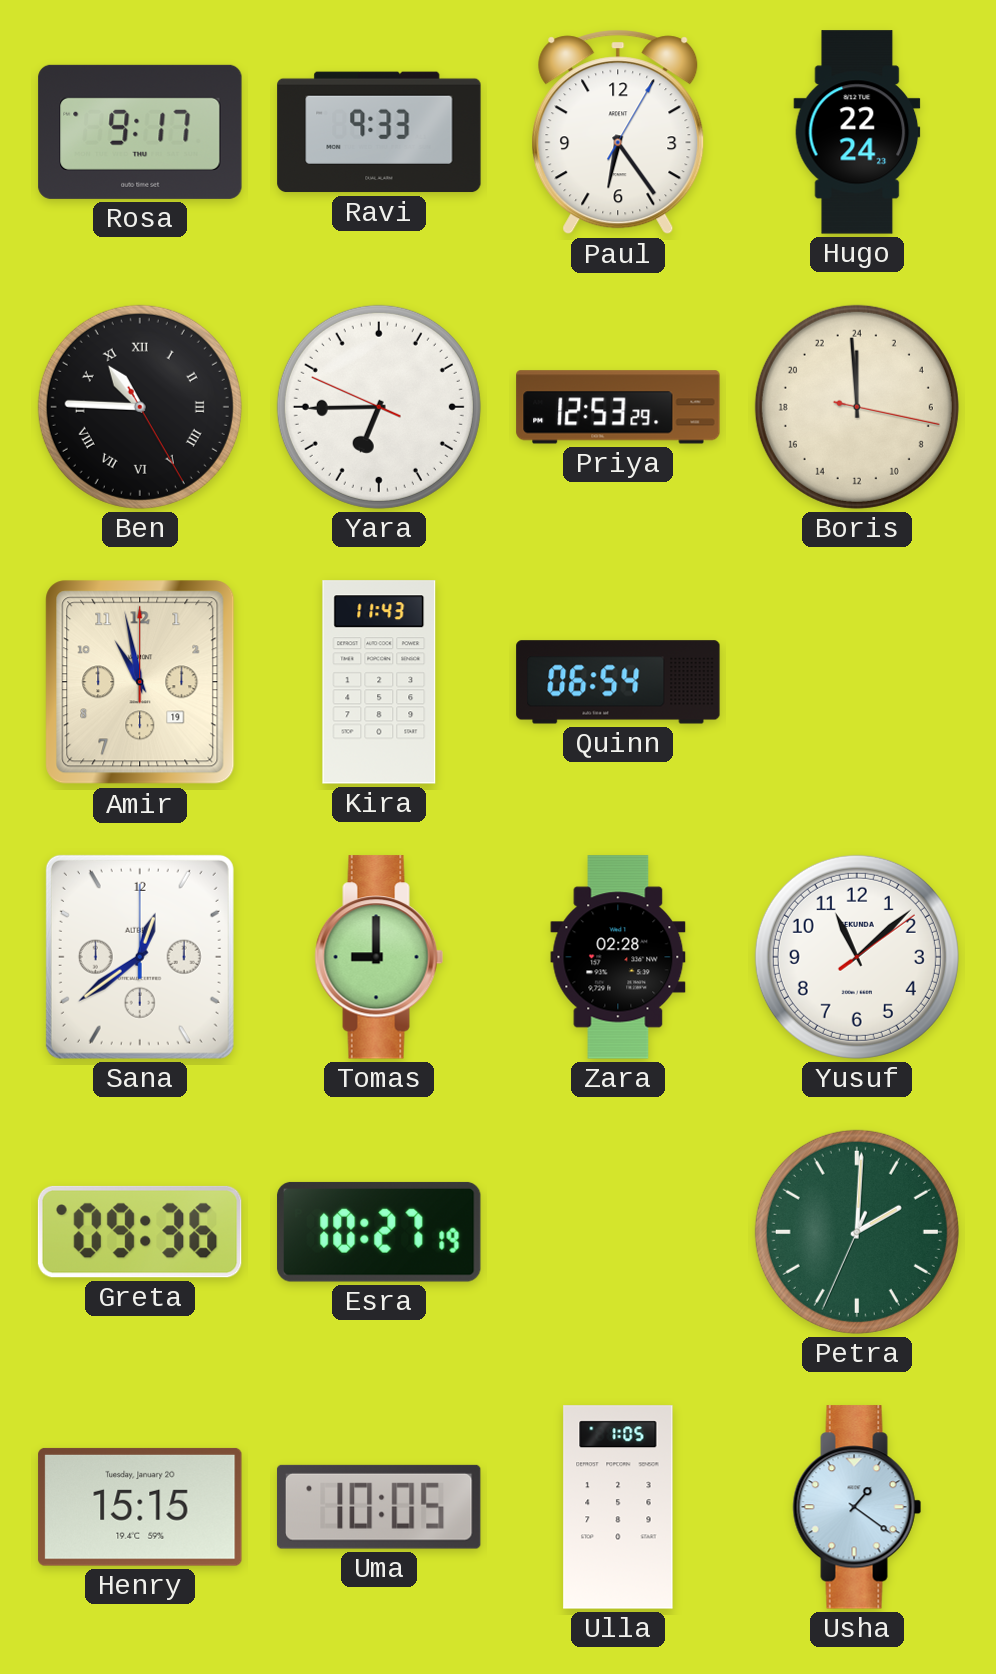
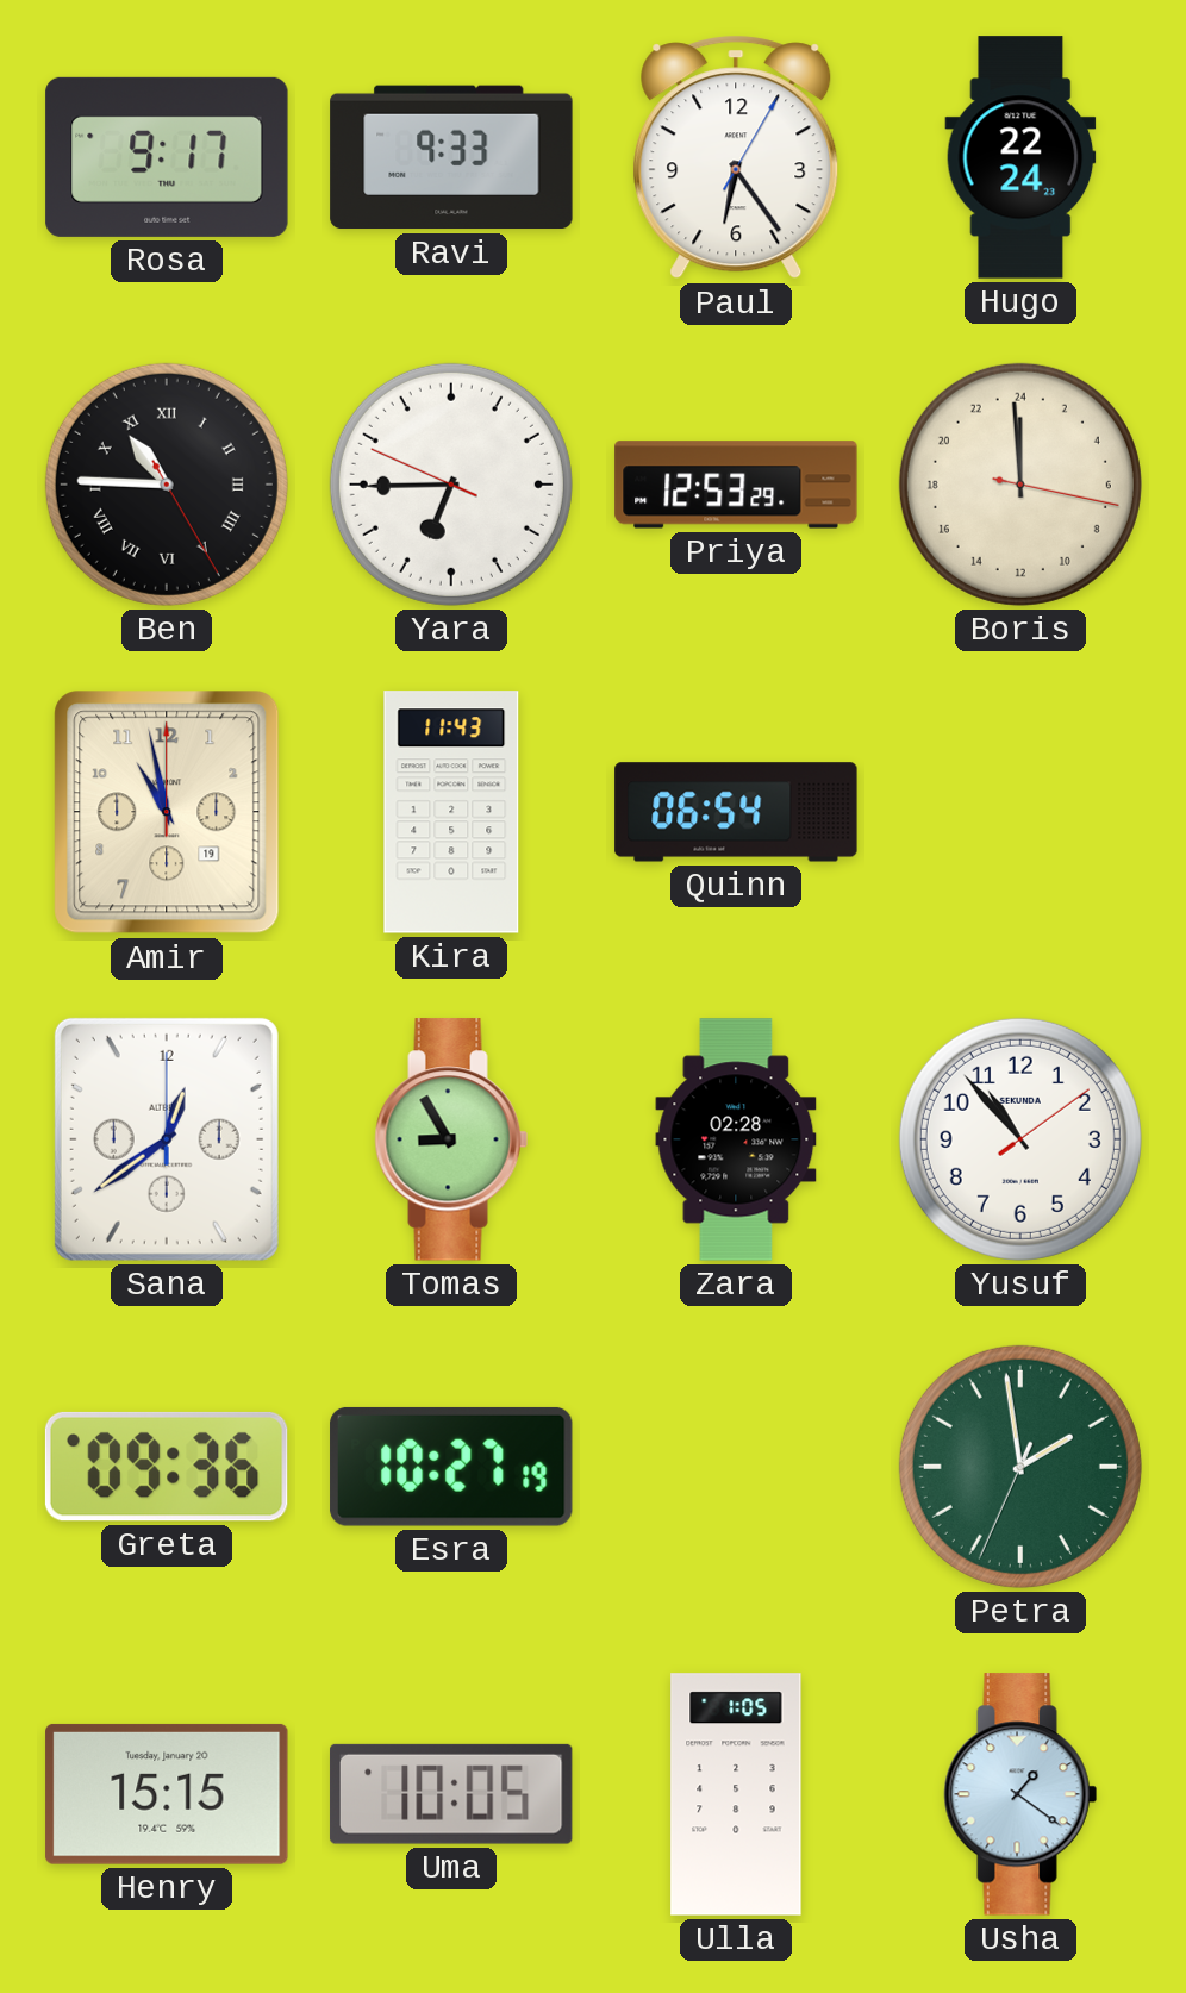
Tomas: 9:00 -> 8:55 (451, 1139)
Yusuf: 11:08 -> 10:53 (1020, 1139)
Petra: 2:00 -> 1:58 (1020, 1467)
